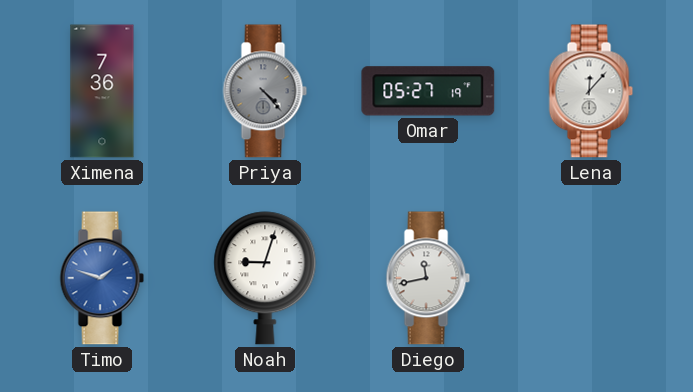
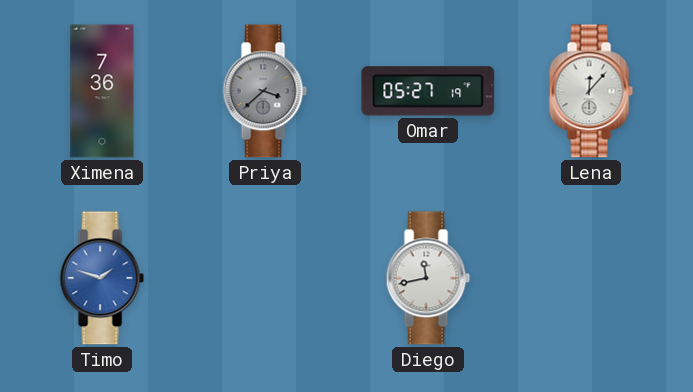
Priya: 4:23 -> 3:38 (265, 91)
Noah: 9:03 -> none (265, 278)
